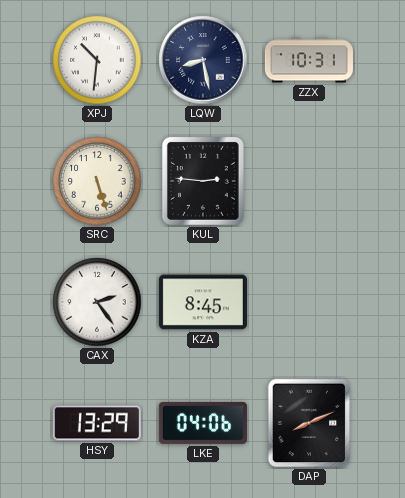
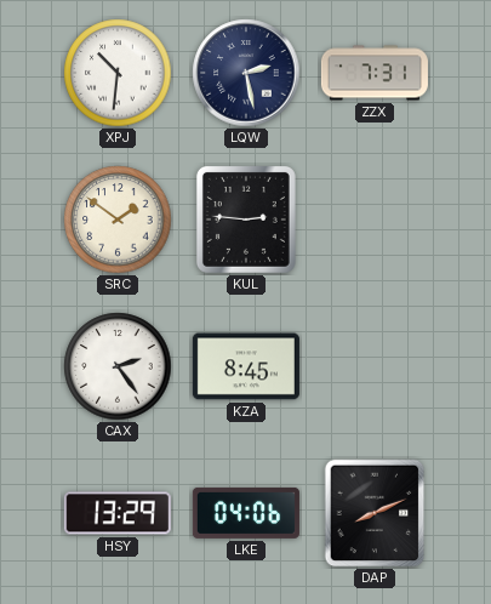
LQW: 8:28 -> 2:28 (246, 73)
ZZX: 10:31 -> 7:31 (375, 73)
SRC: 5:27 -> 1:51 (118, 220)
